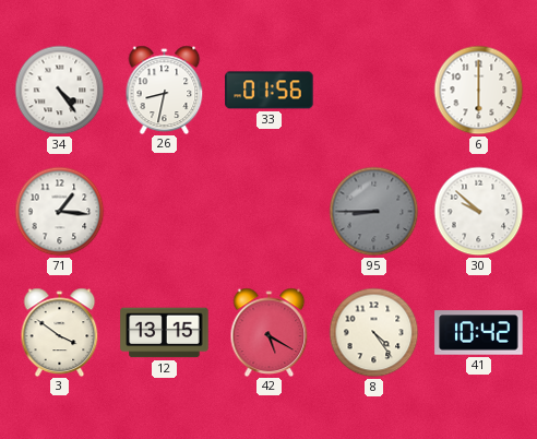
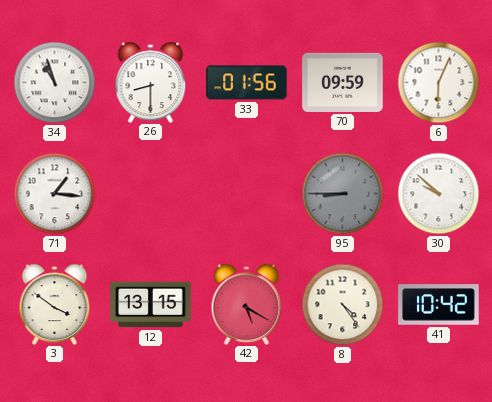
34: 4:24 -> 10:57 (55, 83)
26: 8:32 -> 8:30 (151, 82)
70: none -> 09:59 (343, 82)
6: 6:00 -> 6:04 (439, 83)
